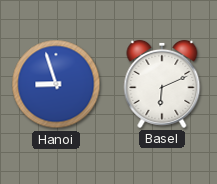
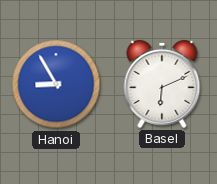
Hanoi: 8:57 -> 8:55 (56, 84)
